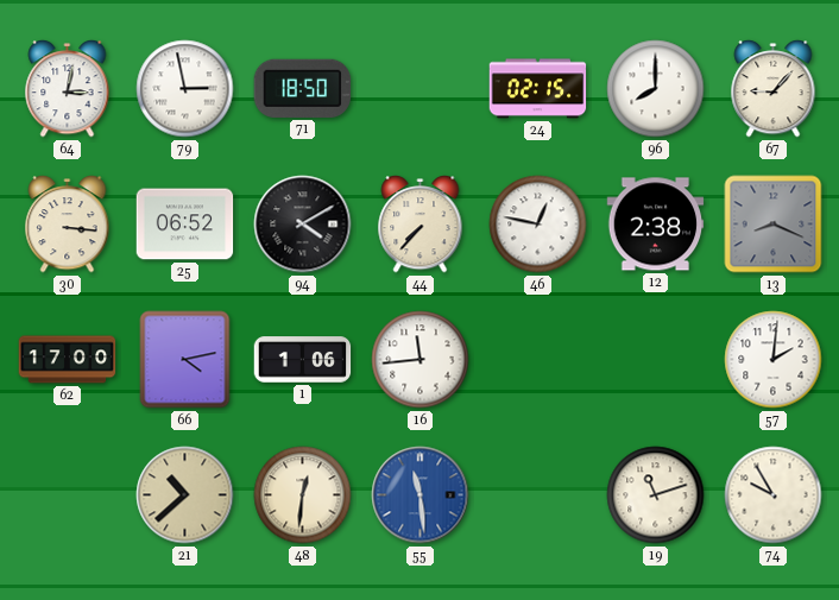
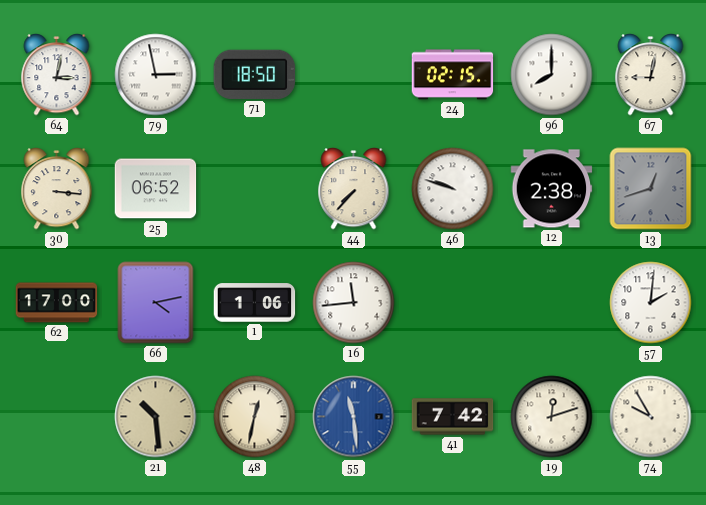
67: 9:07 -> 9:02 (651, 75)
94: 4:10 -> none (303, 225)
46: 12:47 -> 9:48 (453, 189)
13: 8:19 -> 12:42 (651, 189)
21: 10:38 -> 10:29 (156, 417)
48: 12:31 -> 12:32 (255, 417)
41: none -> 7:42 (453, 417)
19: 11:12 -> 12:12 (552, 417)
